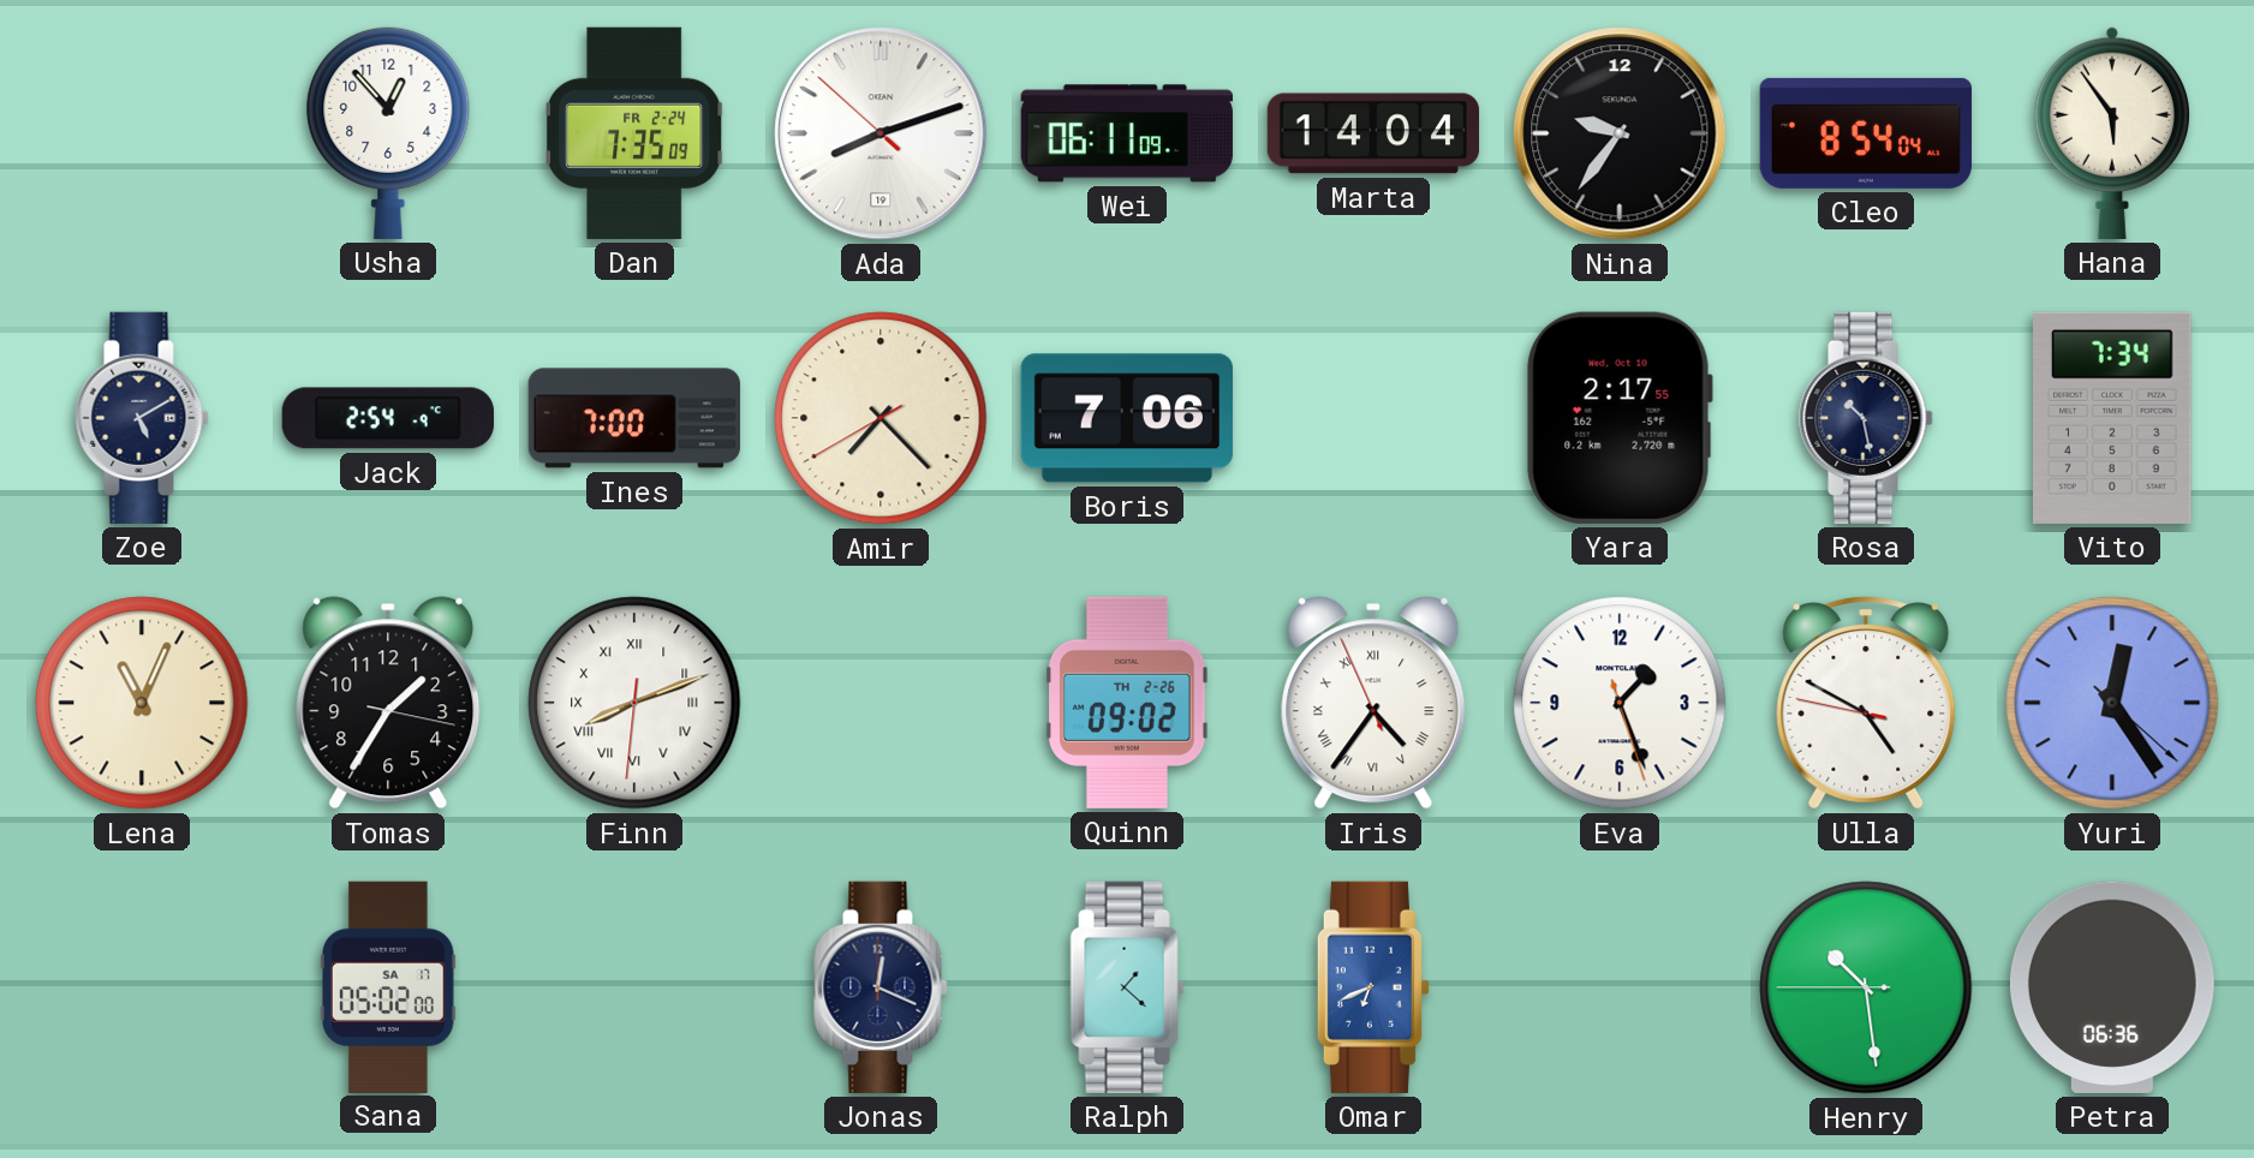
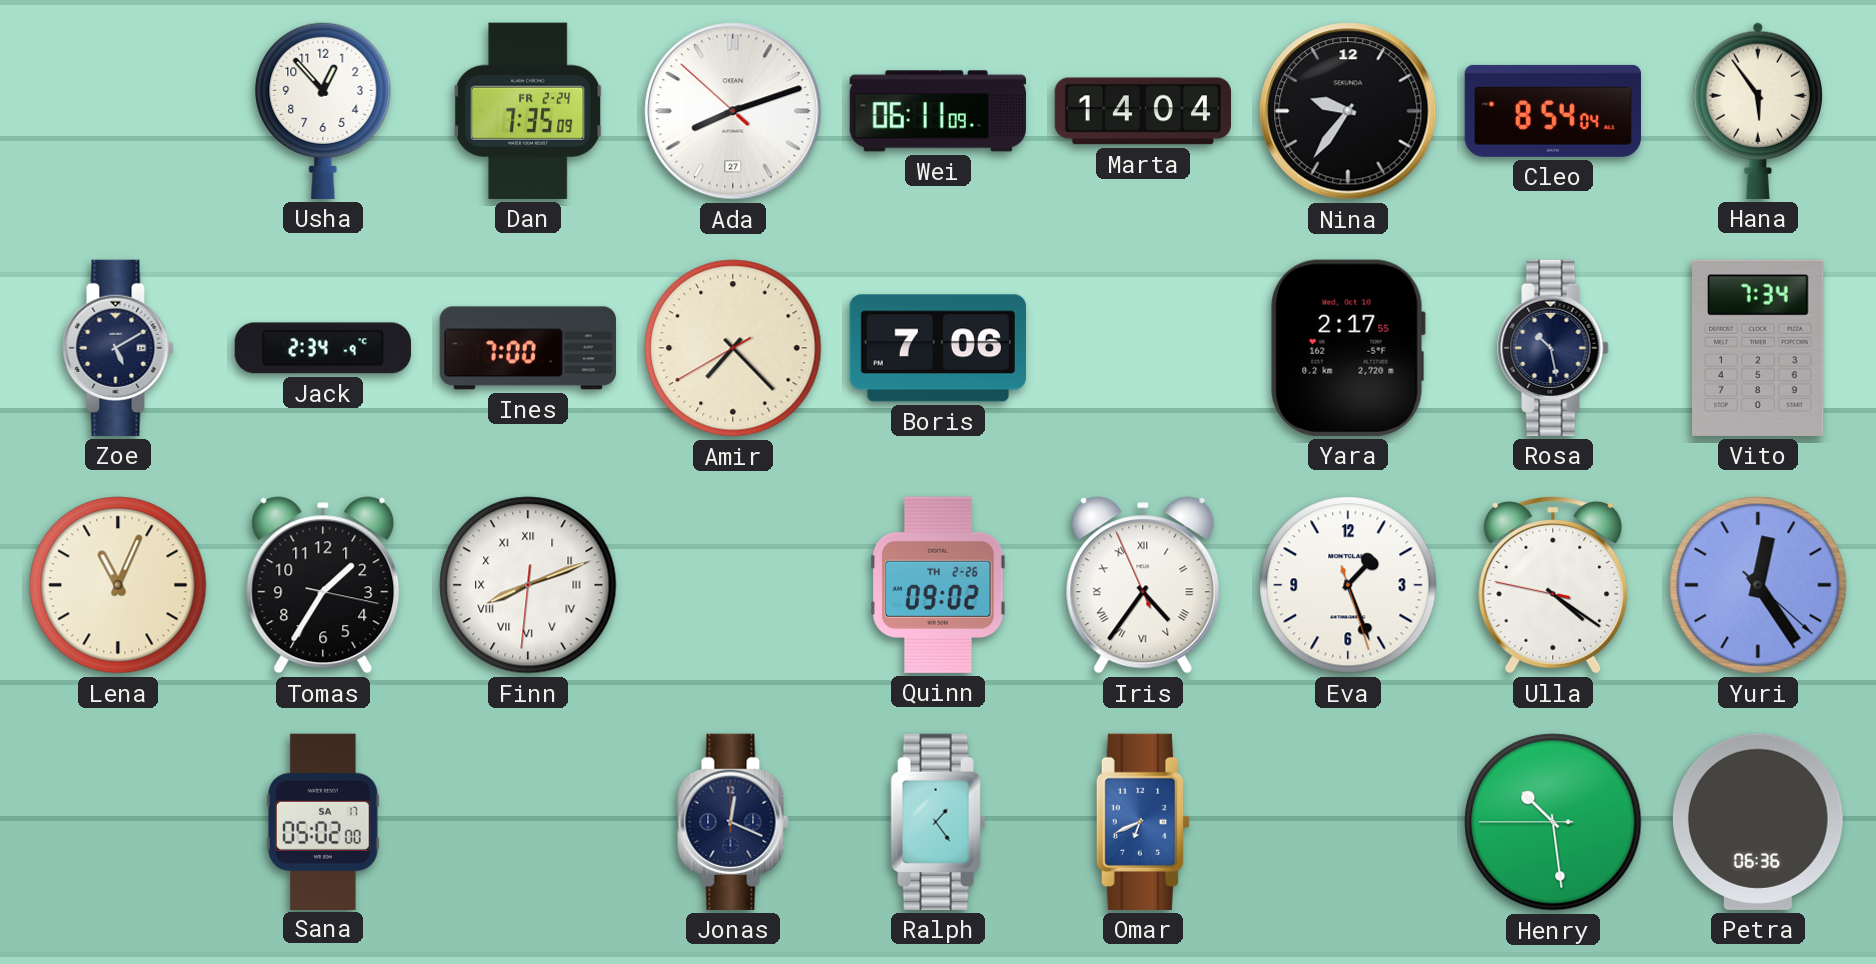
Ada date: 19 -> 27 (733, 111)
Jack: 2:54 -> 2:34 (323, 348)
Ulla: 4:49 -> 4:20 (1553, 585)
Ralph: 1:22 -> 1:24 (938, 822)
